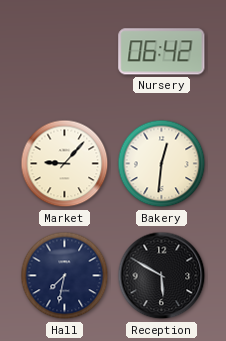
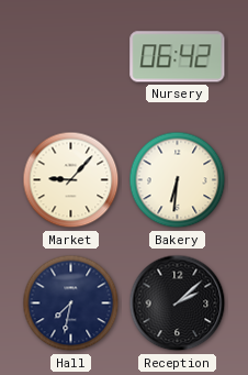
Bakery: 12:31 -> 6:31 (178, 180)
Reception: 5:50 -> 2:08 (178, 304)
